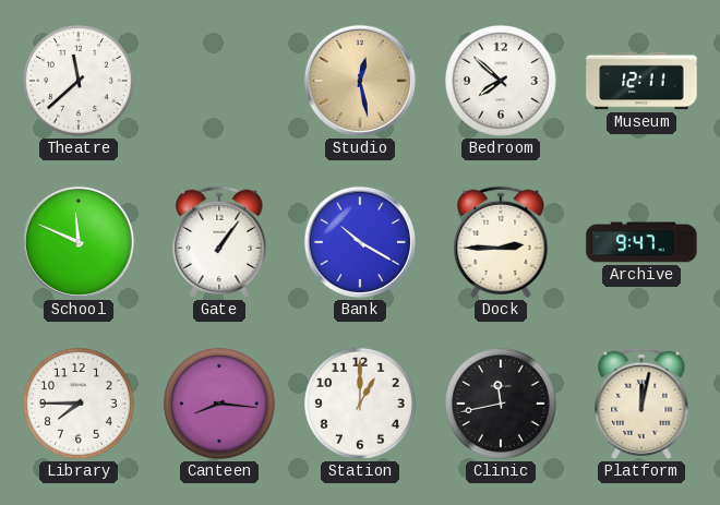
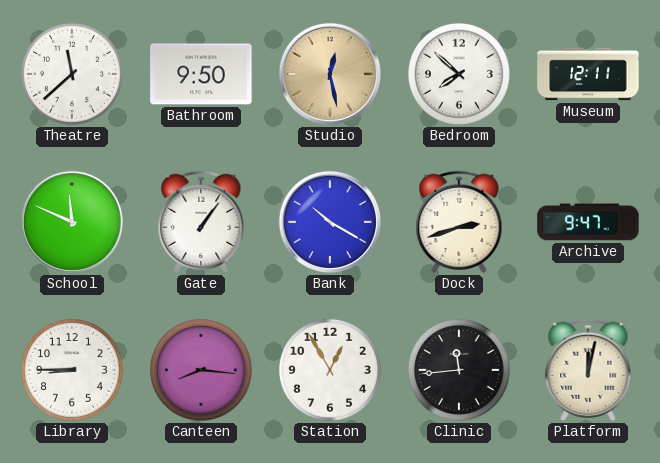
Bathroom: none -> 9:50 (201, 74)
Dock: 2:45 -> 2:42 (459, 222)
Library: 7:45 -> 8:45 (72, 370)
Station: 1:00 -> 12:55 (330, 370)
Clinic: 11:43 -> 11:44 (459, 370)
